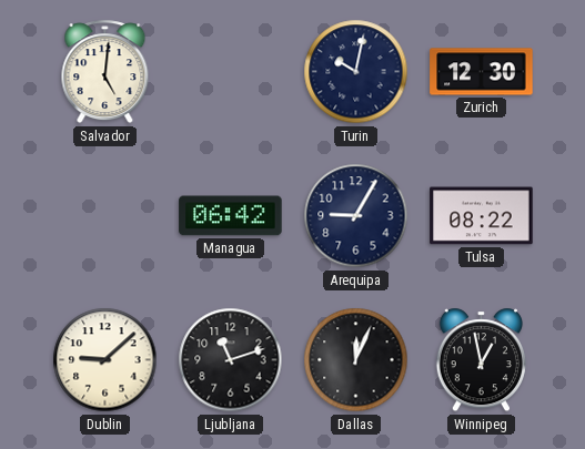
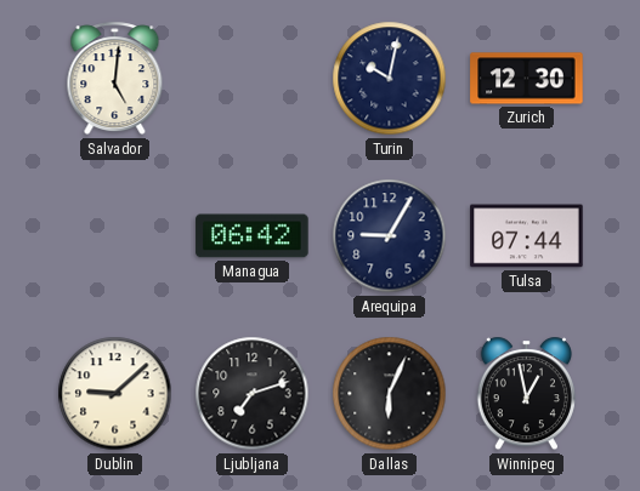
Tulsa: 08:22 -> 07:44 (527, 236)
Ljubljana: 11:12 -> 7:12 (253, 394)
Dallas: 12:04 -> 6:04 (390, 394)
